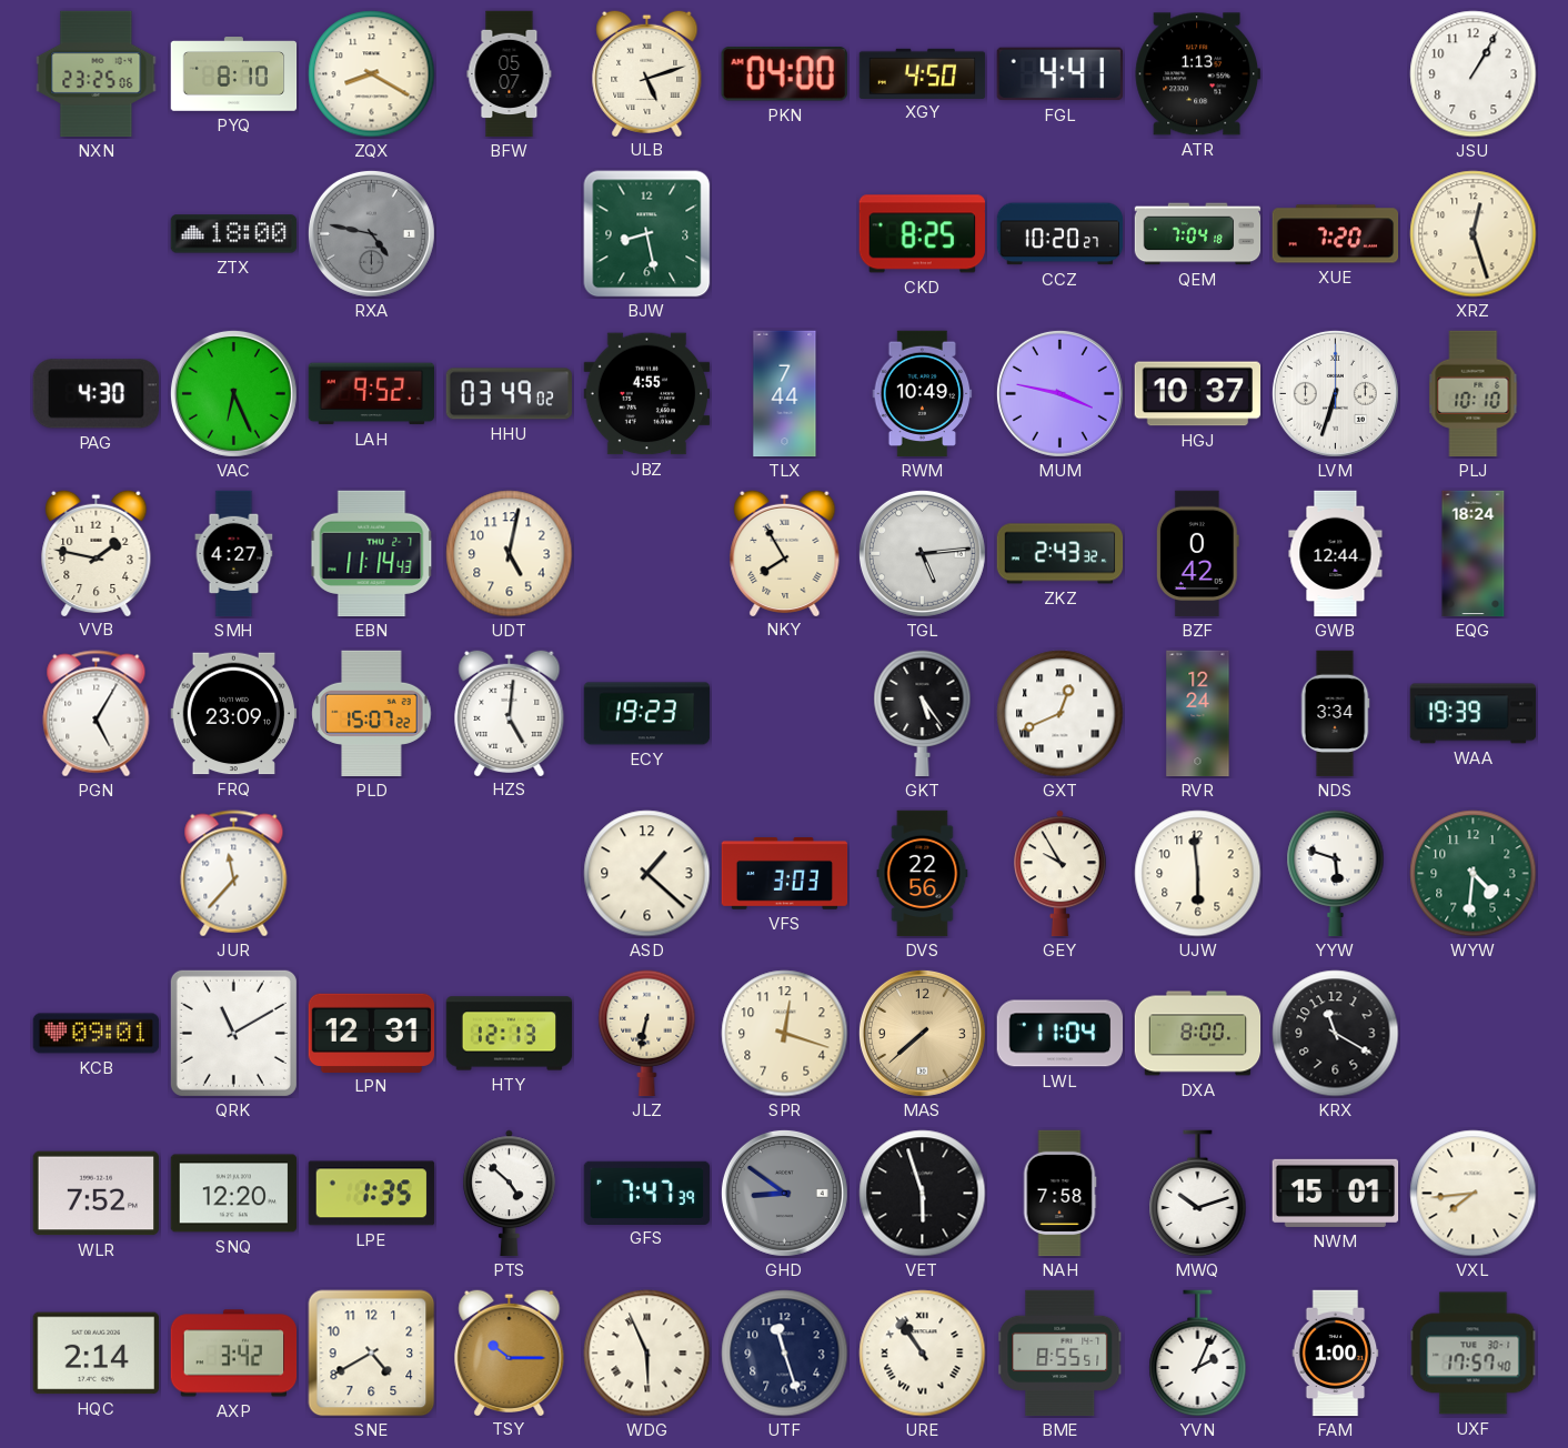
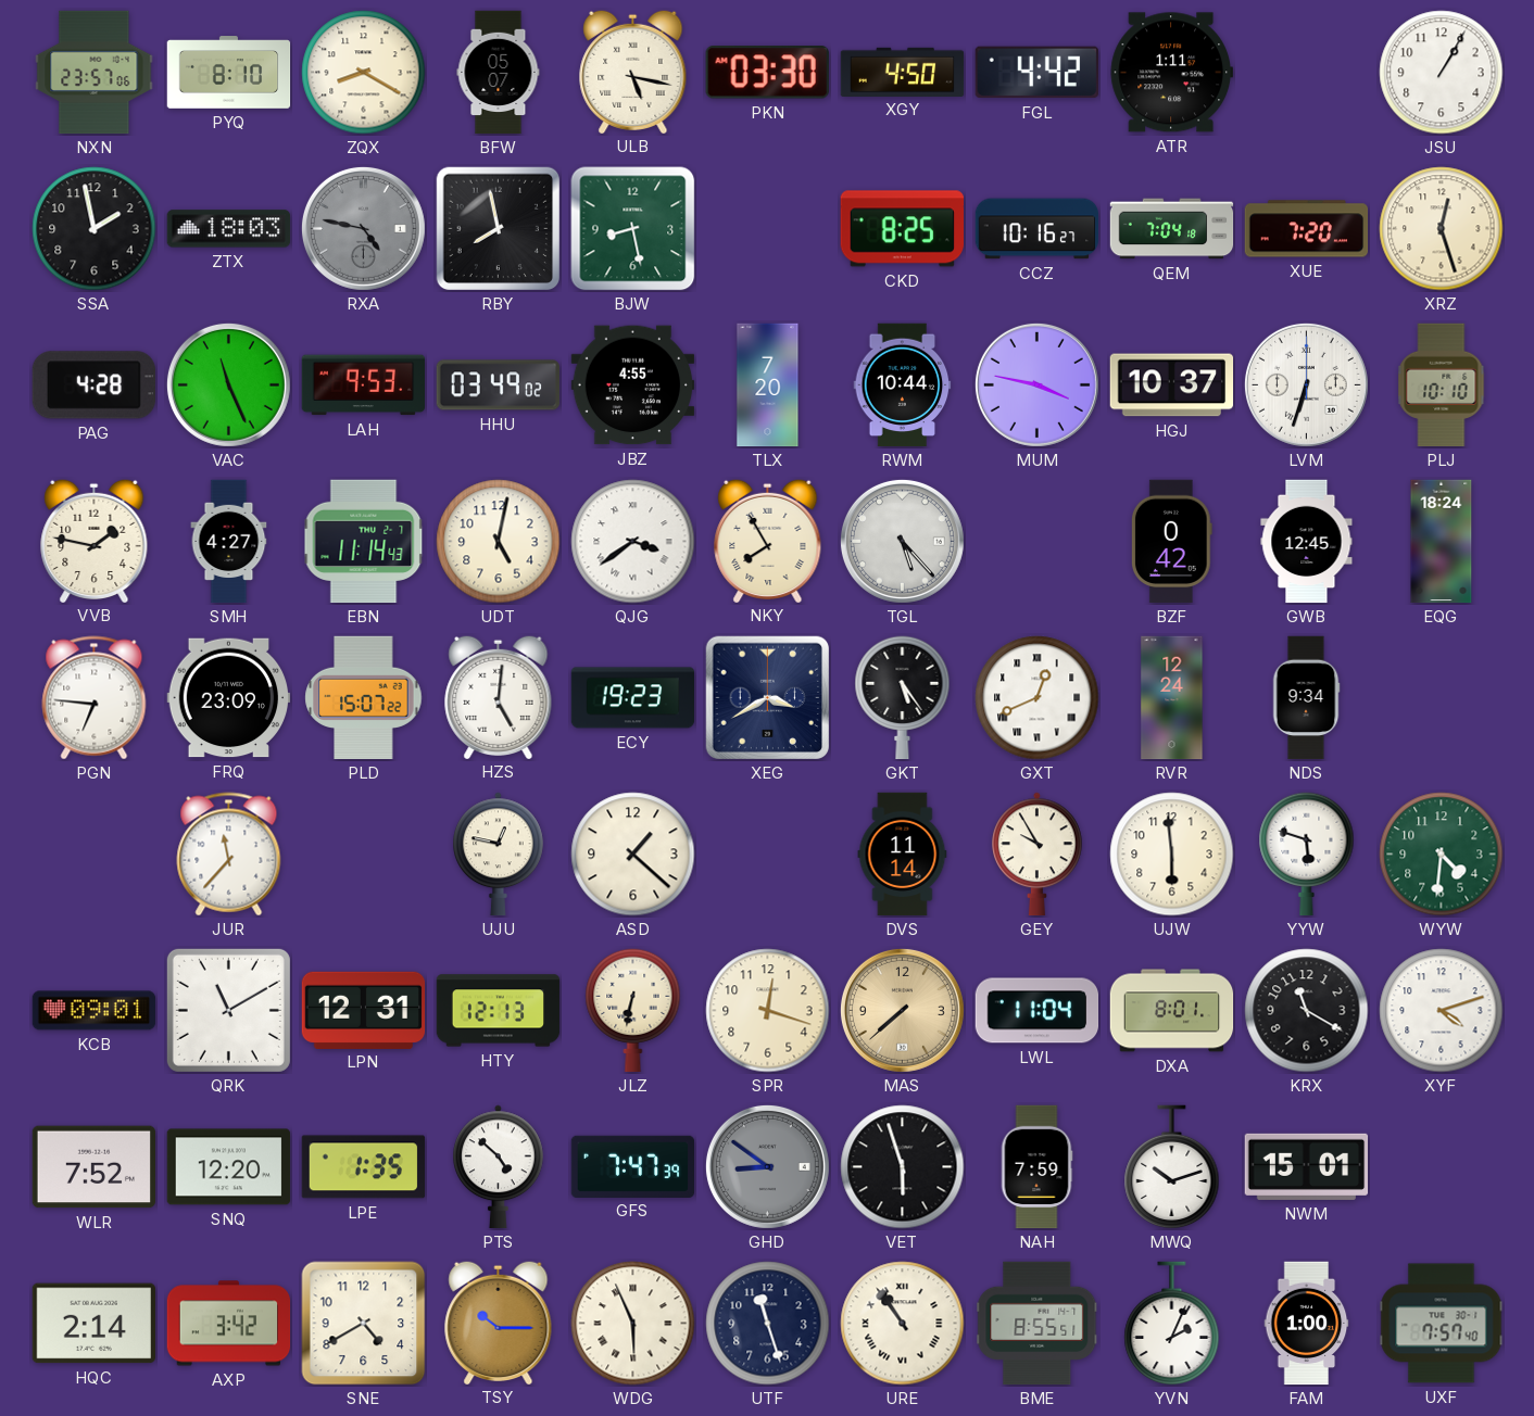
NXN: 23:25 -> 23:57 (95, 73)
ULB: 5:12 -> 5:17 (633, 71)
PKN: 04:00 -> 03:30 (767, 73)
FGL: 4:41 -> 4:42 (1036, 73)
ATR: 1:13 -> 1:11 (1171, 73)
SSA: none -> 1:58 (95, 229)
ZTX: 18:00 -> 18:03 (229, 229)
RBY: none -> 7:58 (499, 229)
CCZ: 10:20 -> 10:16 (1038, 229)
PAG: 4:30 -> 4:28 (93, 385)
VAC: 6:26 -> 11:26 (228, 384)
LAH: 9:52 -> 9:53 (363, 385)
TLX: 7:44 -> 7:20 (768, 385)
RWM: 10:49 -> 10:44 (903, 385)
QJG: none -> 3:39 (633, 542)
TGL: 5:14 -> 5:23 (902, 541)
ZKZ: 2:43 -> none (1061, 554)
GWB: 12:44 -> 12:45 (1307, 542)
PGN: 5:05 -> 6:46 (95, 698)
XEG: none -> 3:40 (768, 698)
NDS: 3:34 -> 9:34 (1306, 698)
WAA: 19:39 -> none (1474, 714)
UJU: none -> 12:47 (499, 855)
VFS: 3:03 -> none (785, 874)
DVS: 22:56 -> 11:14 (903, 855)
DXA: 8:00 -> 8:01 (1172, 1011)
XYF: none -> 4:12 (1442, 1011)
NAH: 7:58 -> 7:59 (1036, 1167)
VXL: 7:44 -> none (1474, 1194)
UXF: 17:57 -> 7:57 (1442, 1324)
